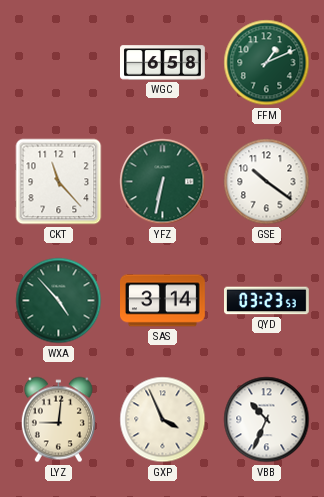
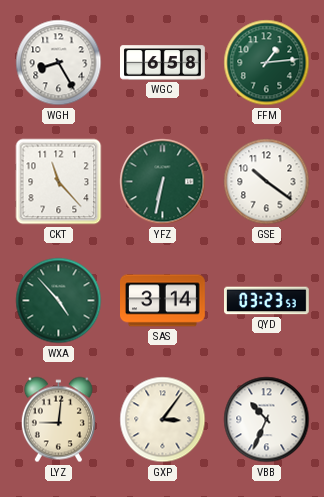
WGH: none -> 8:25 (59, 63)
FFM: 1:11 -> 1:14 (267, 63)
GXP: 3:56 -> 3:06 (163, 420)
